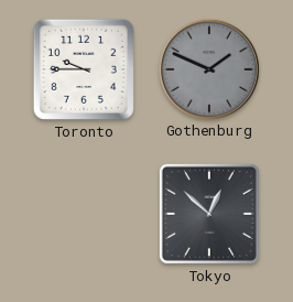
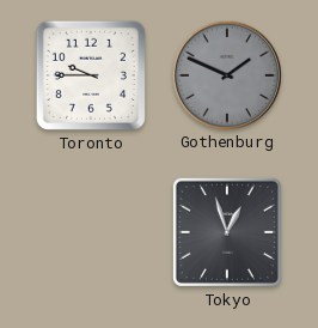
Tokyo: 12:52 -> 12:57 (227, 232)
